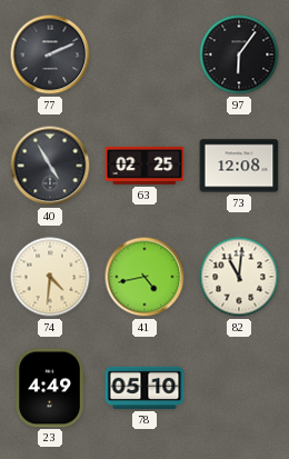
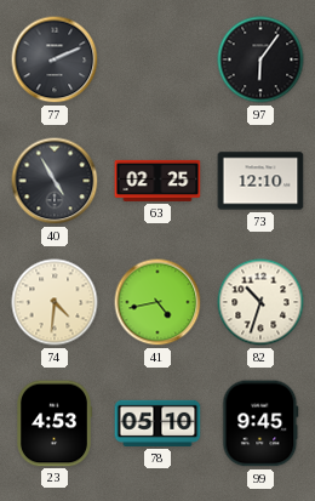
73: 12:08 -> 12:10 (260, 181)
82: 11:01 -> 10:33 (260, 302)
23: 4:49 -> 4:53 (55, 423)
99: none -> 9:45 (260, 423)
